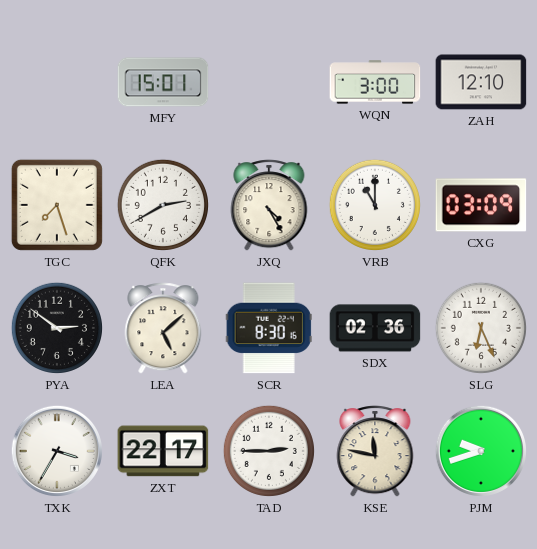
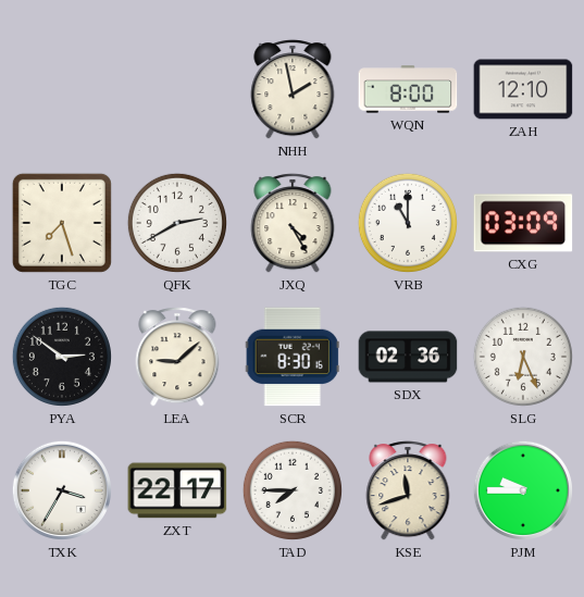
MFY: 15:01 -> none (163, 82)
NHH: none -> 1:58 (293, 89)
WQN: 3:00 -> 8:00 (408, 89)
LEA: 5:08 -> 9:08 (177, 357)
TAD: 2:45 -> 7:45 (293, 490)
KSE: 11:47 -> 11:42 (408, 490)
PJM: 9:42 -> 9:45 (523, 490)
